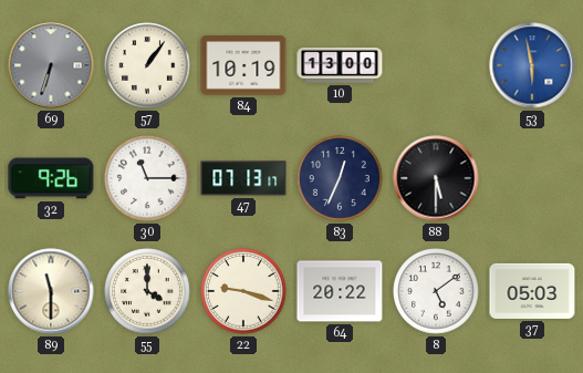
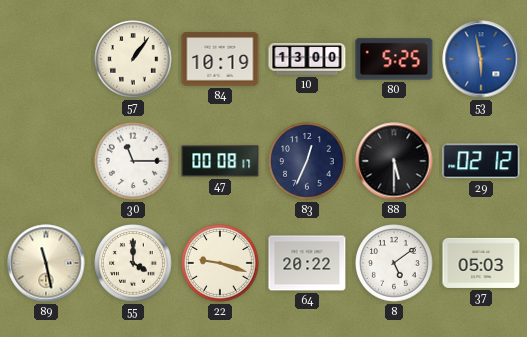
69: 6:33 -> none (51, 65)
80: none -> 5:25 (394, 59)
32: 9:26 -> none (51, 178)
47: 07:13 -> 00:08 (220, 161)
29: none -> 02:12 (481, 161)
89: 11:30 -> 11:28 (46, 263)
